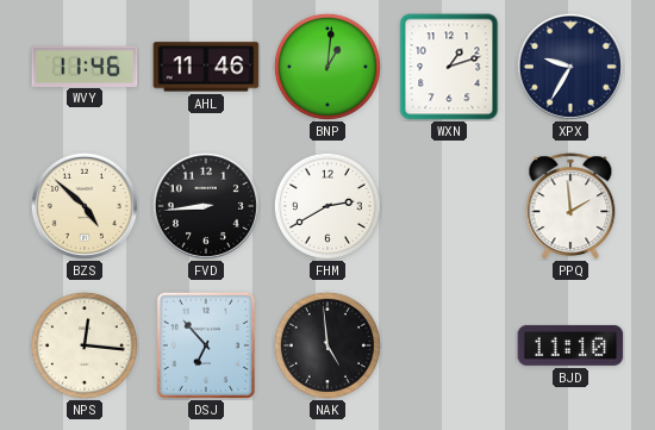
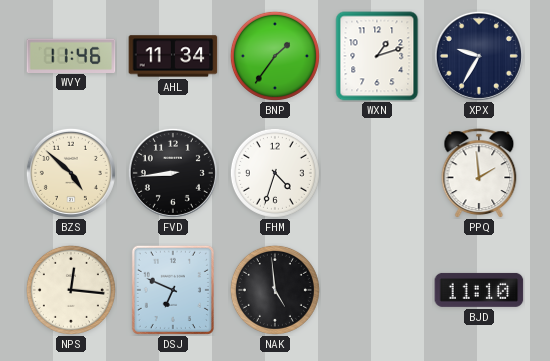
AHL: 11:46 -> 11:34 (173, 56)
BNP: 1:01 -> 1:36 (275, 56)
FHM: 2:40 -> 4:33 (275, 173)
DSJ: 6:53 -> 6:49 (173, 290)
